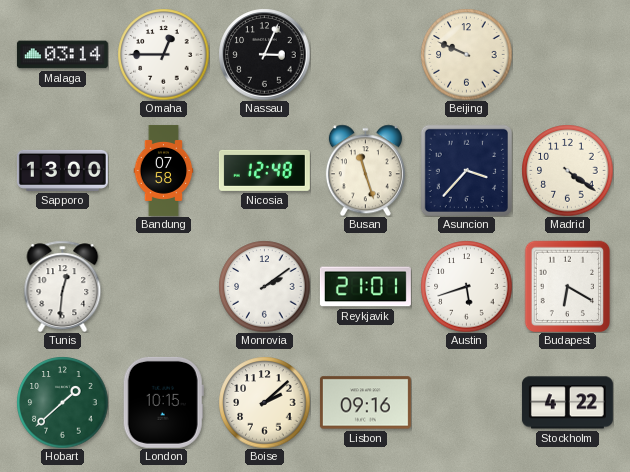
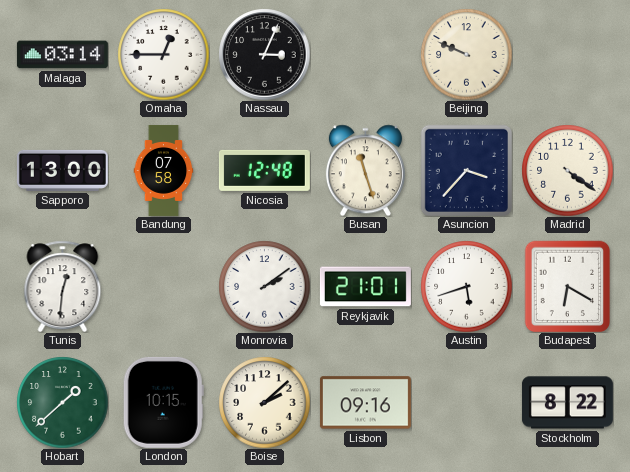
Stockholm: 4:22 -> 8:22 (567, 403)
